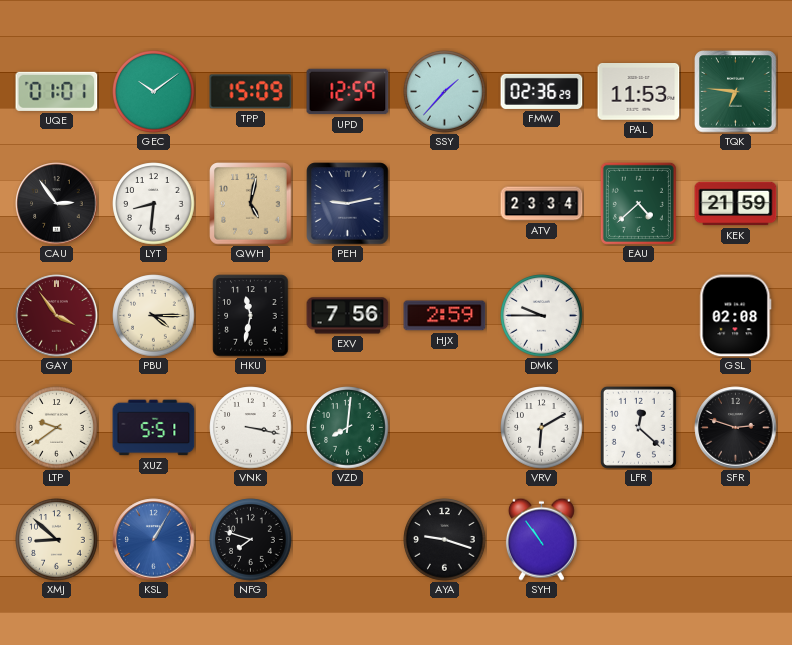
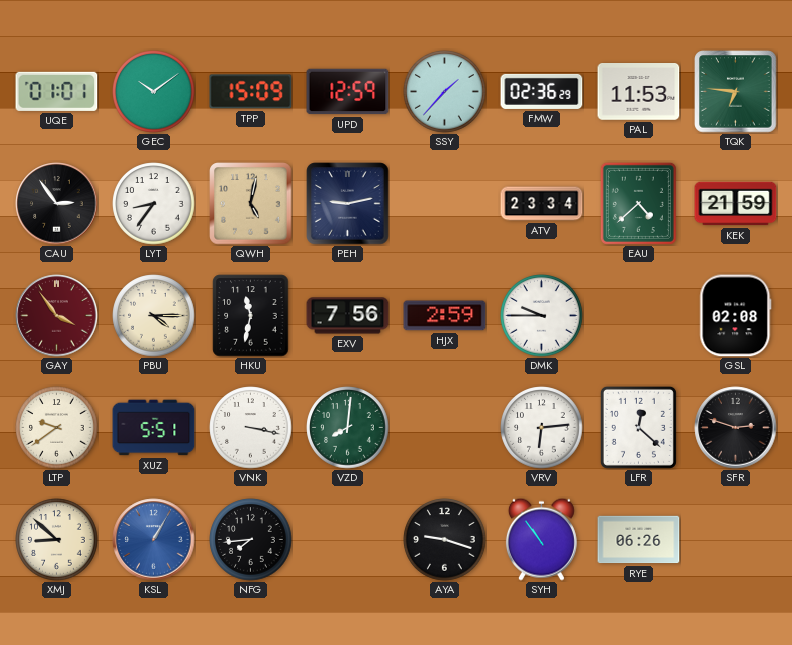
LYT: 8:31 -> 8:36 (154, 204)
VRV: 6:10 -> 6:14 (542, 428)
NFG: 7:48 -> 7:44 (251, 540)
RYE: none -> 06:26 (639, 540)
